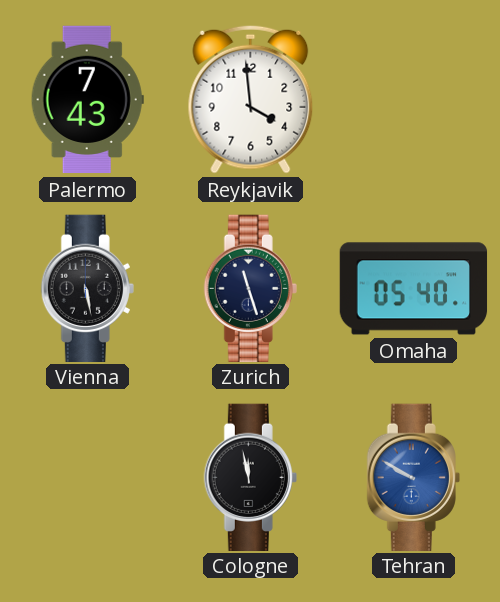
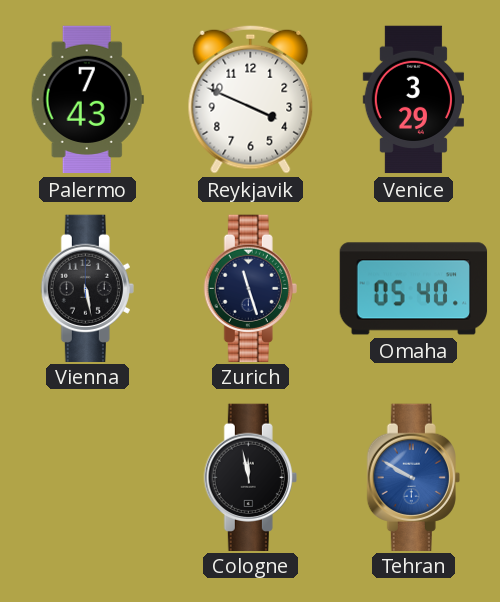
Reykjavik: 3:59 -> 3:49 (251, 99)
Venice: none -> 3:29 (413, 100)
